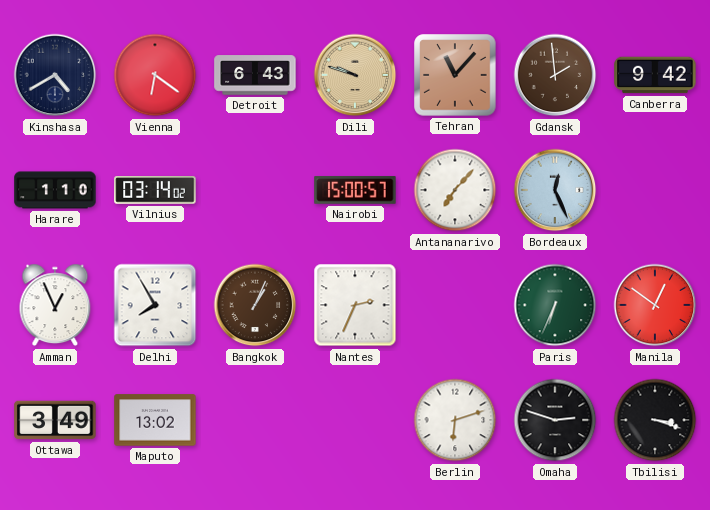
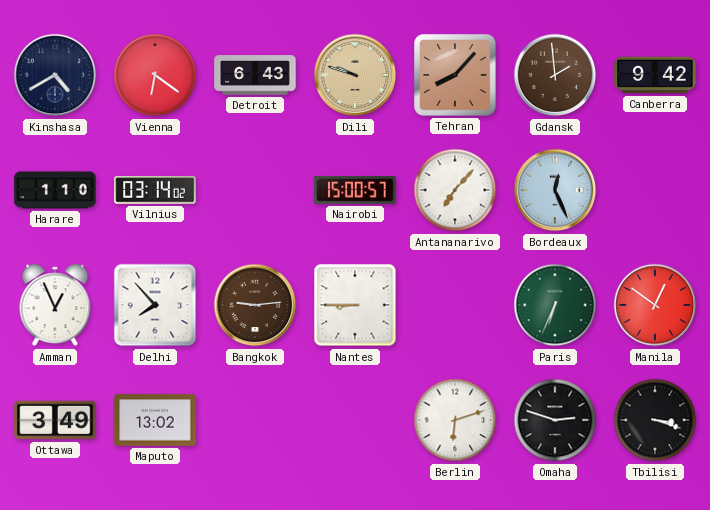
Tehran: 11:07 -> 8:07 (455, 75)
Delhi: 7:55 -> 7:53 (155, 305)
Bangkok: 1:04 -> 9:14 (255, 305)
Nantes: 2:34 -> 8:45 (355, 305)
